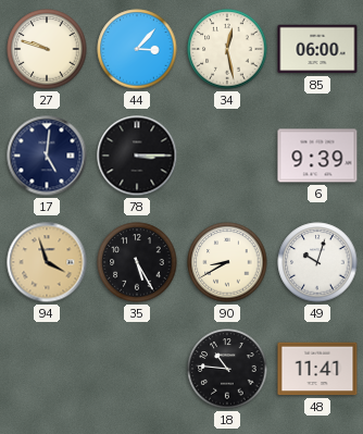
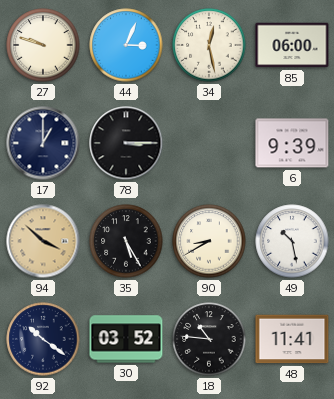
44: 3:07 -> 3:04 (126, 45)
17: 5:01 -> 1:00 (43, 143)
94: 3:57 -> 3:52 (43, 241)
49: 10:03 -> 10:28 (292, 241)
92: none -> 10:21 (43, 339)
30: none -> 03:52 (126, 339)
